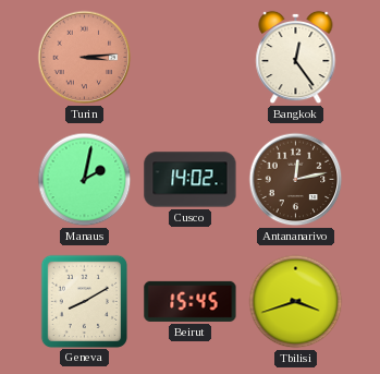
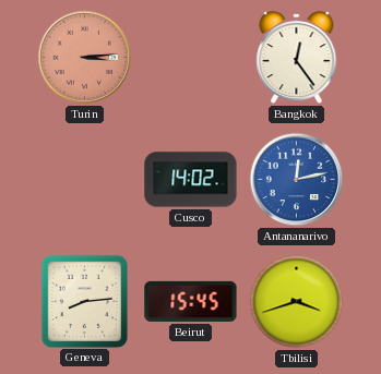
Manaus: 2:02 -> none (85, 180)
Antananarivo dial: brown -> blue (297, 180)
Geneva: 8:10 -> 8:14 (84, 301)
